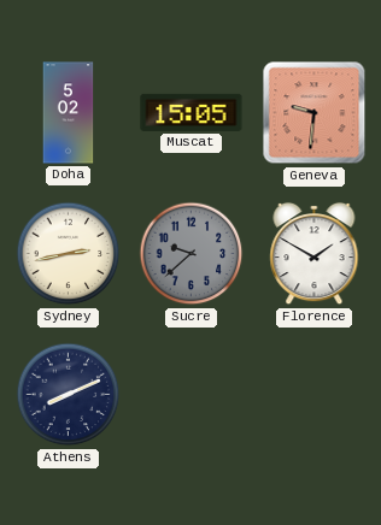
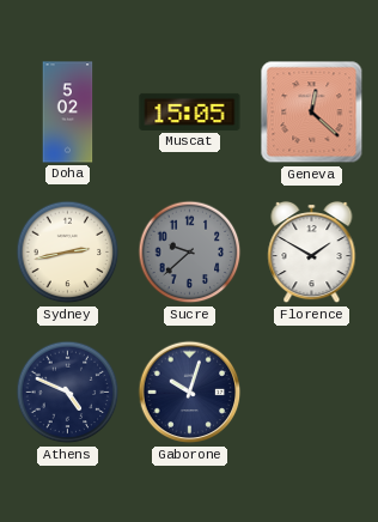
Geneva: 9:31 -> 12:22 (312, 113)
Athens: 8:11 -> 4:49 (68, 393)
Gaborone: none -> 10:03 (190, 393)
